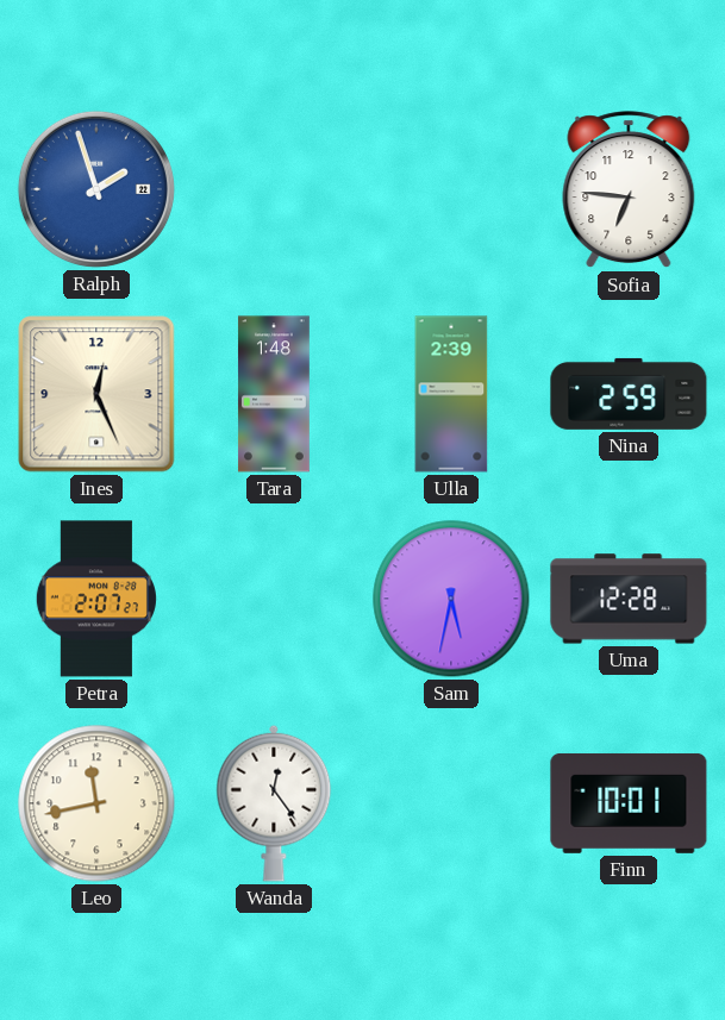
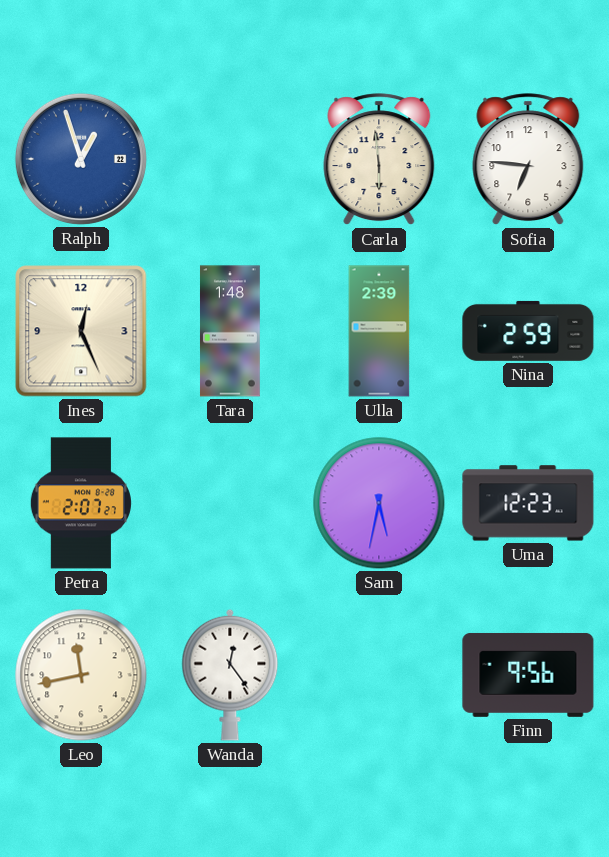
Ralph: 1:57 -> 12:57 (81, 159)
Carla: none -> 5:59 (379, 160)
Uma: 12:28 -> 12:23 (528, 503)
Finn: 10:01 -> 9:56 (528, 675)
